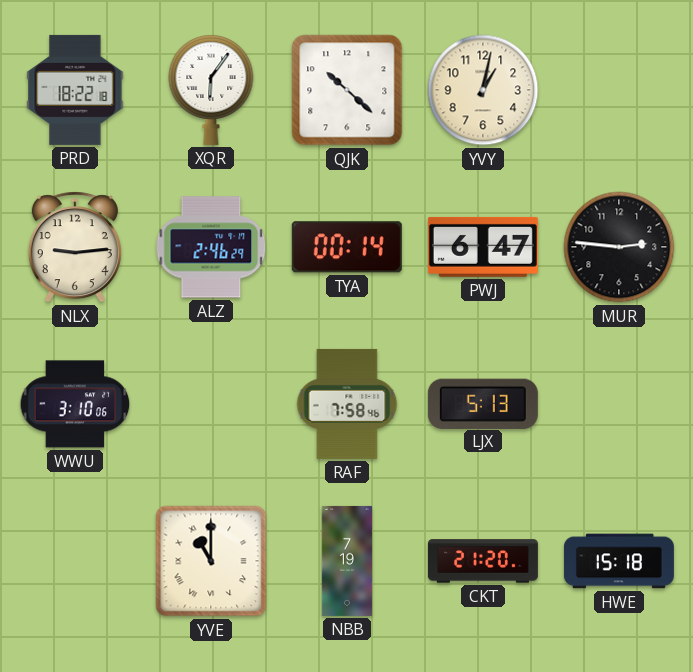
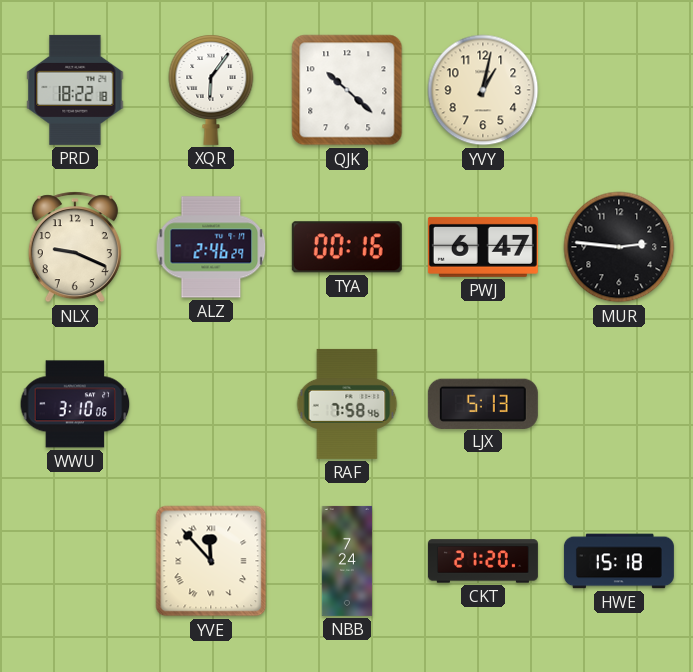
NLX: 9:14 -> 9:19 (75, 247)
TYA: 00:14 -> 00:16 (347, 247)
YVE: 11:00 -> 11:53 (211, 561)
NBB: 7:19 -> 7:24 (347, 561)
